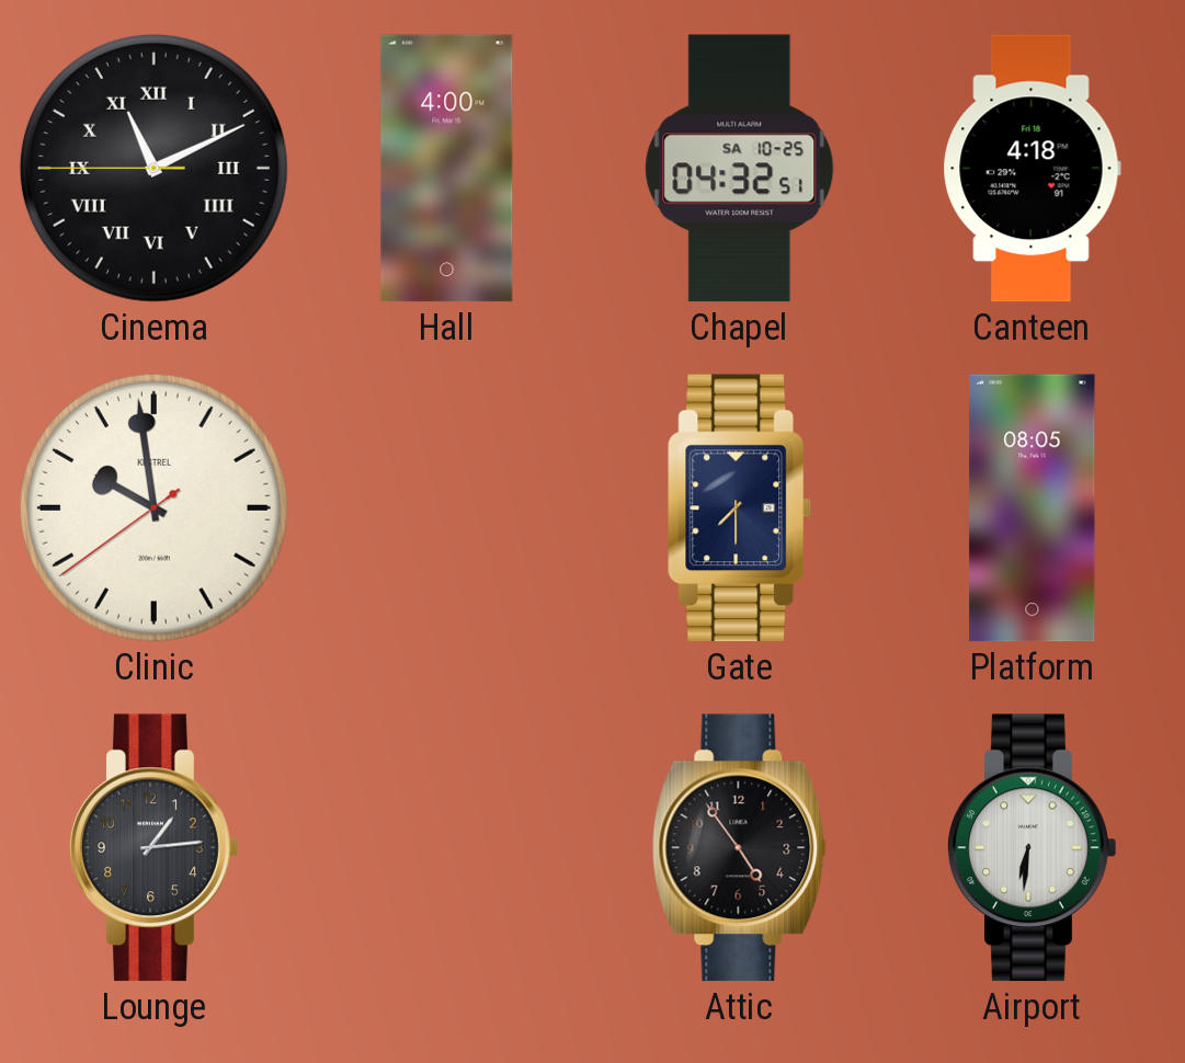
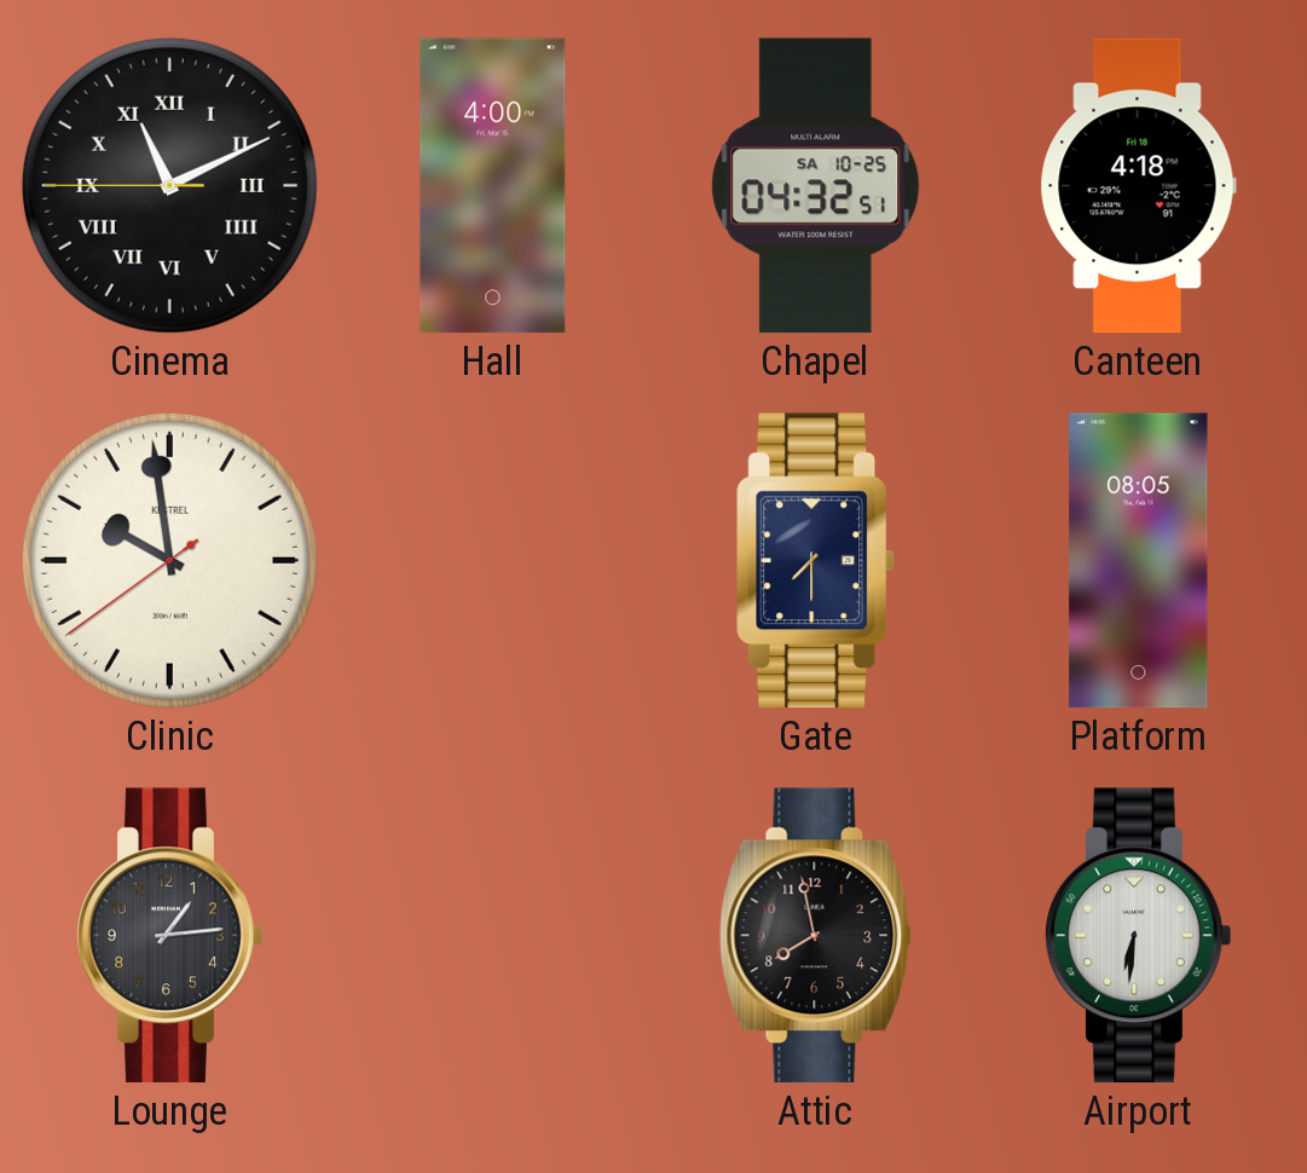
Attic: 4:54 -> 7:58 (816, 936)
